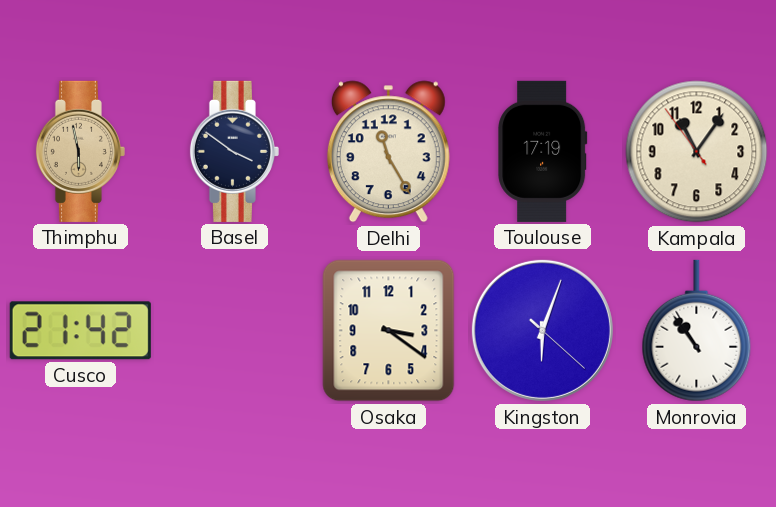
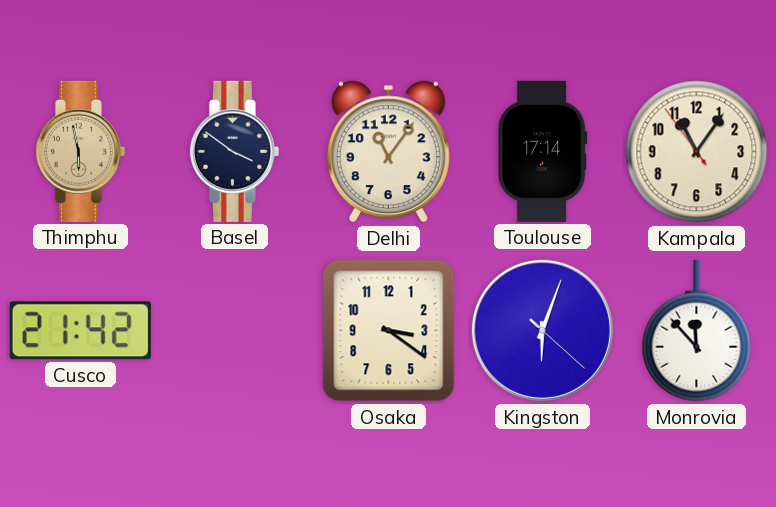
Delhi: 11:25 -> 11:06 (388, 152)
Toulouse: 17:19 -> 17:14 (543, 151)
Monrovia: 10:54 -> 11:53 (697, 331)
